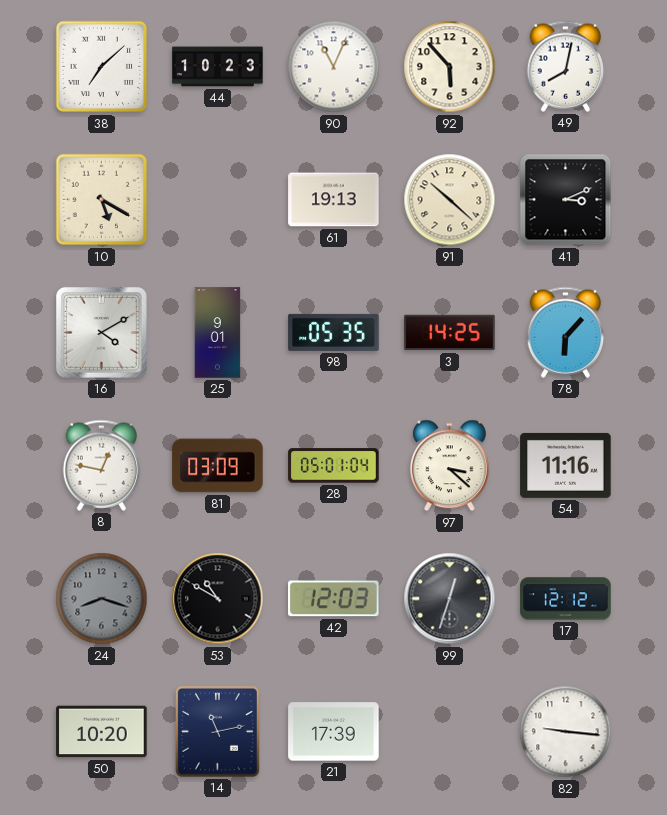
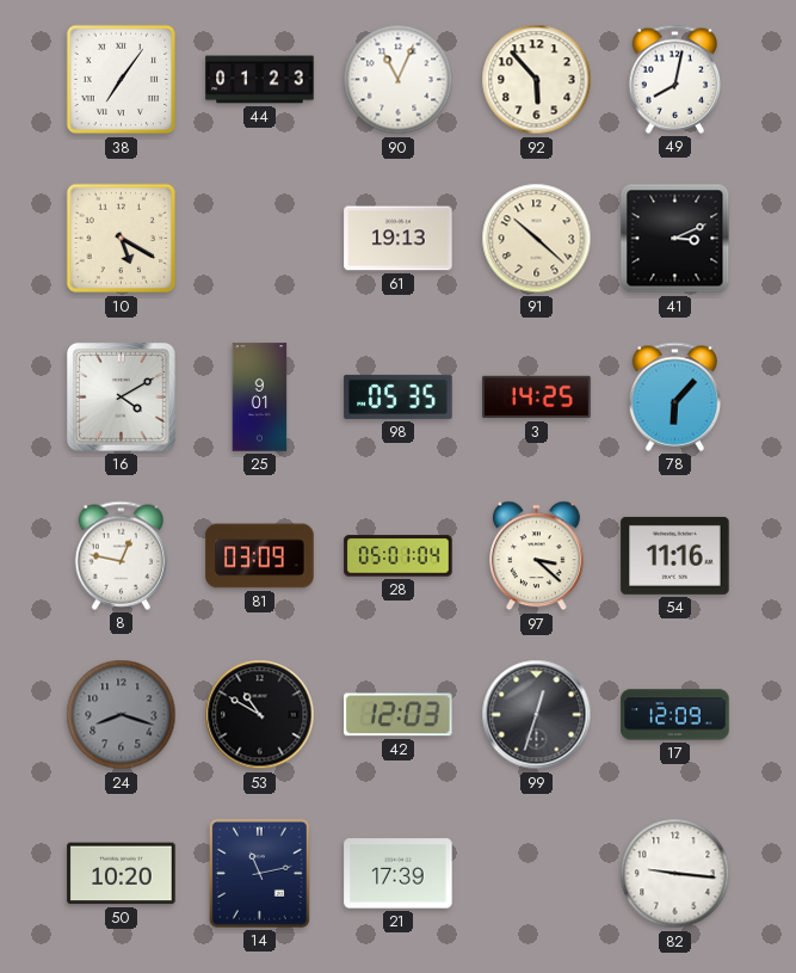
38: 7:08 -> 7:06 (122, 80)
44: 10:23 -> 01:23 (260, 80)
17: 12:12 -> 12:09 (675, 715)
